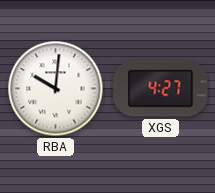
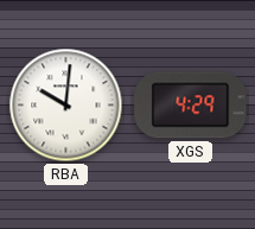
XGS: 4:27 -> 4:29 (191, 106)
